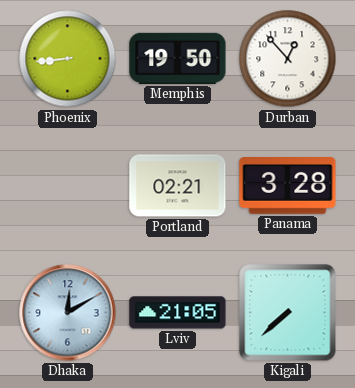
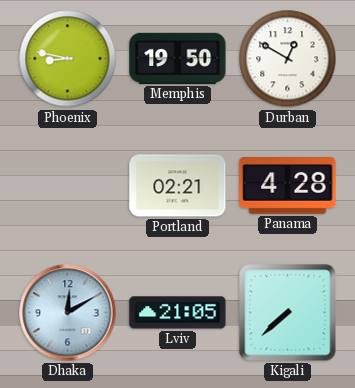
Phoenix: 8:44 -> 8:47 (68, 59)
Durban: 12:53 -> 12:50 (288, 59)
Panama: 3:28 -> 4:28 (288, 186)
